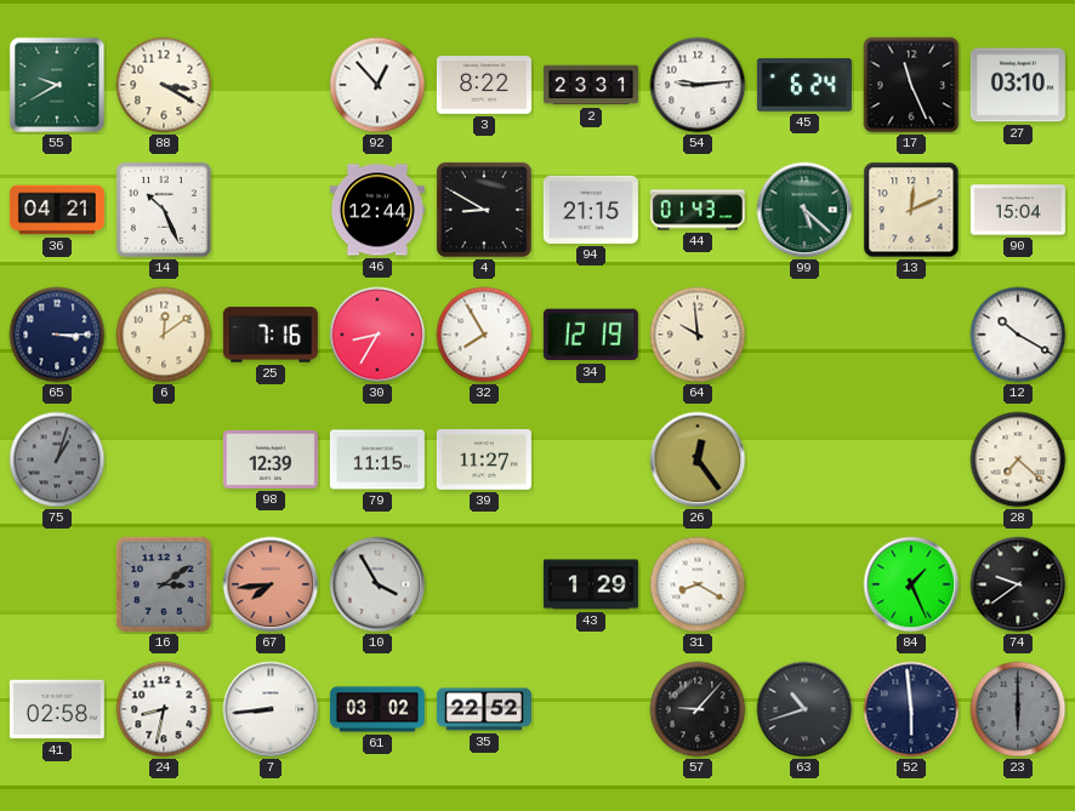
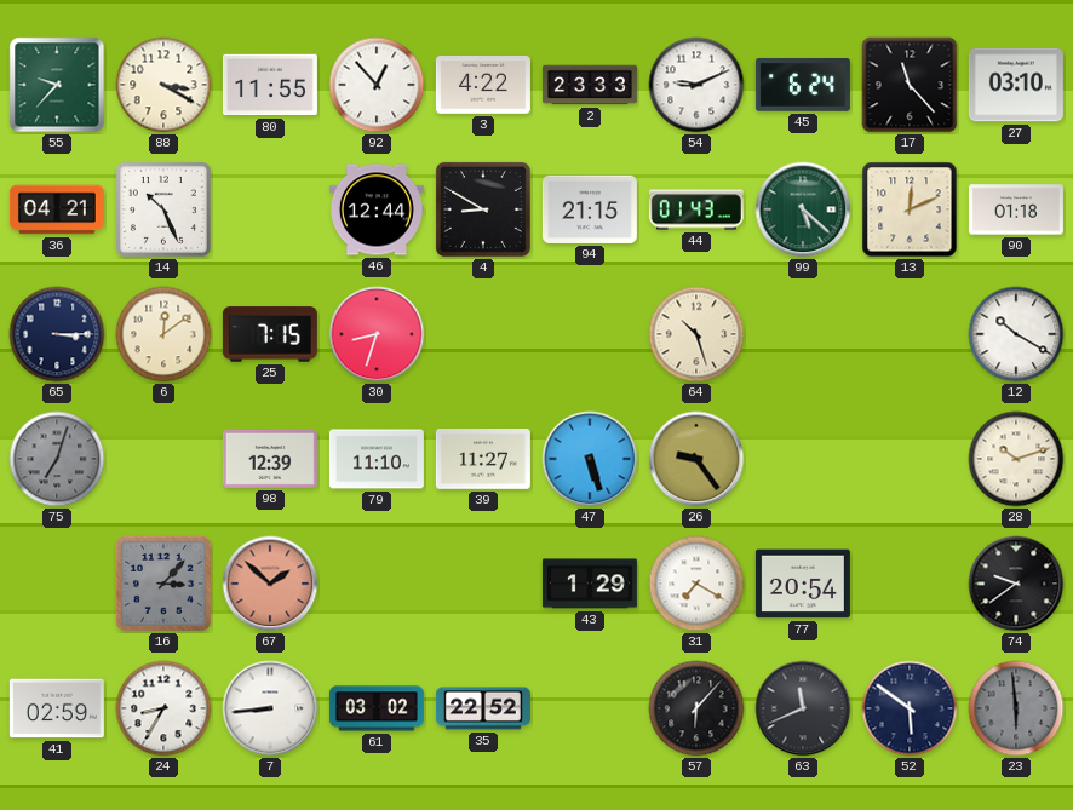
55: 9:40 -> 9:37 (57, 85)
80: none -> 11:55 (270, 85)
3: 8:22 -> 4:22 (483, 86)
2: 23:31 -> 23:33 (590, 85)
54: 9:14 -> 9:11 (696, 85)
17: 11:26 -> 11:23 (910, 85)
90: 15:04 -> 01:18 (1016, 209)
25: 7:16 -> 7:15 (270, 334)
30: 8:35 -> 8:33 (377, 334)
32: 7:55 -> none (484, 335)
34: 12:19 -> none (591, 335)
64: 9:59 -> 10:27 (696, 334)
75: 1:03 -> 7:03 (57, 459)
79: 11:15 -> 11:10 (377, 459)
47: none -> 5:27 (590, 459)
26: 12:24 -> 9:24 (696, 459)
28: 7:22 -> 10:12 (1016, 459)
16: 3:09 -> 3:07 (163, 584)
67: 7:44 -> 1:52 (270, 584)
10: 3:55 -> none (377, 584)
31: 8:20 -> 7:20 (696, 584)
77: none -> 20:54 (803, 584)
84: 1:26 -> none (911, 584)
41: 02:58 -> 02:59 (57, 708)
24: 8:32 -> 8:35 (163, 708)
57: 9:07 -> 6:07 (696, 708)
63: 10:42 -> 11:41 (803, 708)
52: 5:59 -> 5:51 (910, 708)
23: 6:00 -> 5:59 (1016, 708)
